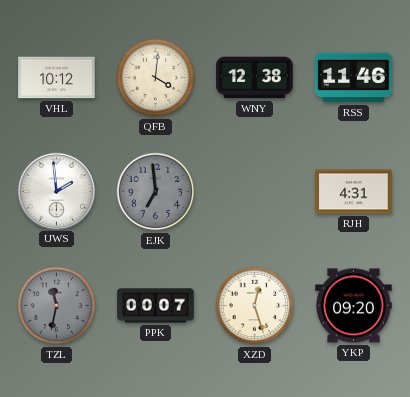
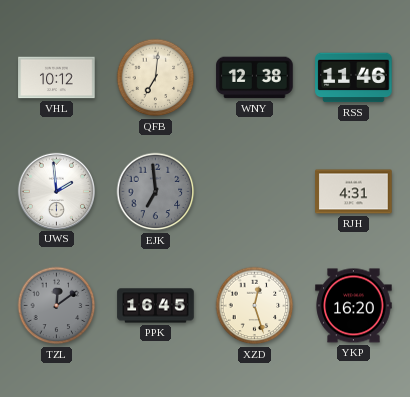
QFB: 4:01 -> 7:01 (156, 78)
TZL: 11:32 -> 12:09 (57, 306)
PPK: 00:07 -> 16:45 (156, 306)
YKP: 09:20 -> 16:20 (354, 306)
